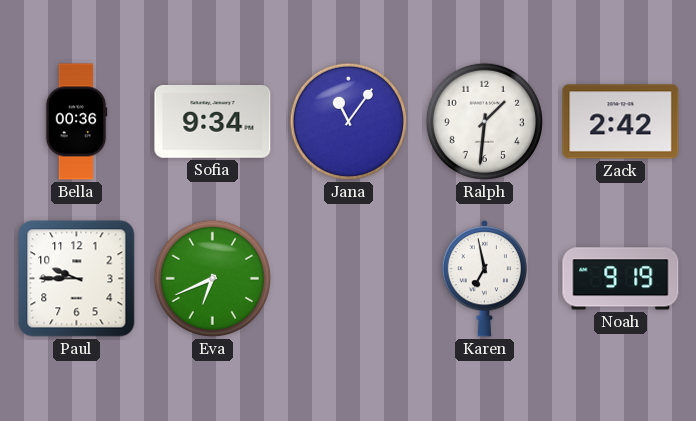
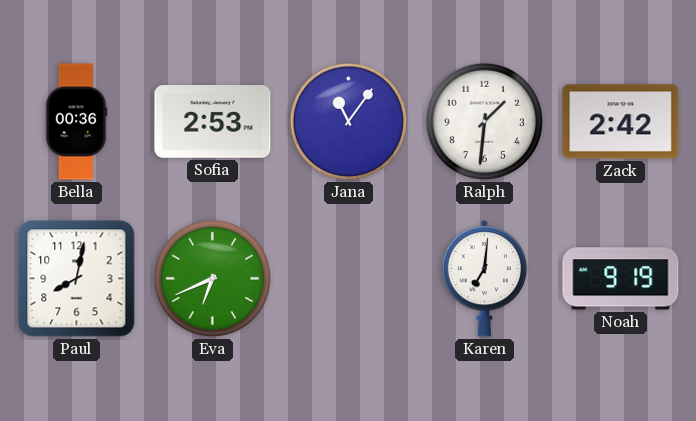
Sofia: 9:34 -> 2:53 (213, 122)
Paul: 9:45 -> 8:02 (77, 279)
Karen: 6:58 -> 7:01 (484, 279)
